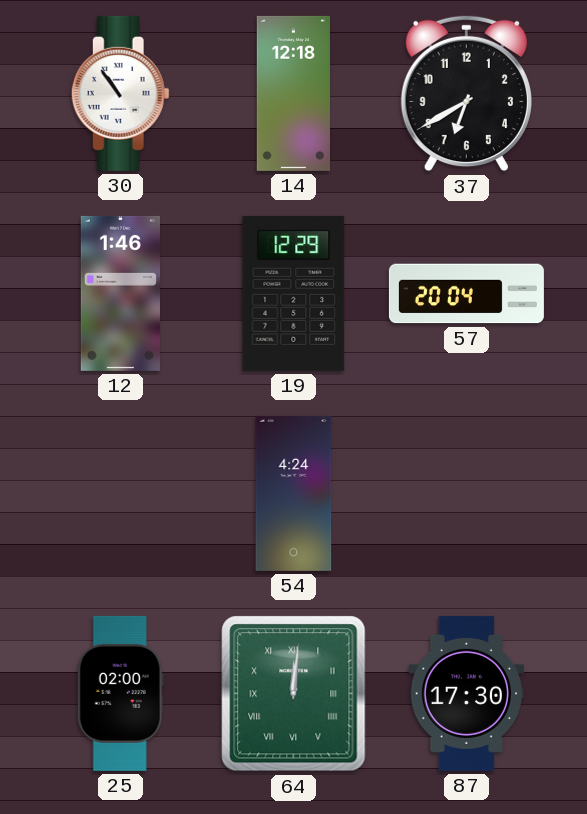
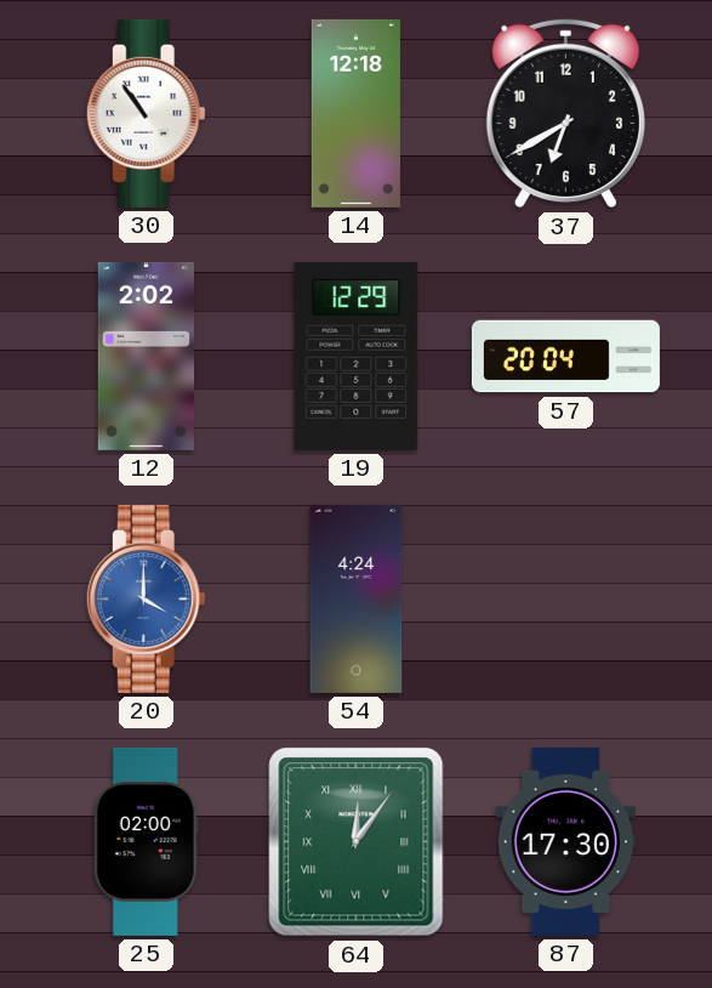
12: 1:46 -> 2:02 (146, 356)
20: none -> 4:00 (146, 598)
64: 12:01 -> 12:06 (357, 842)
